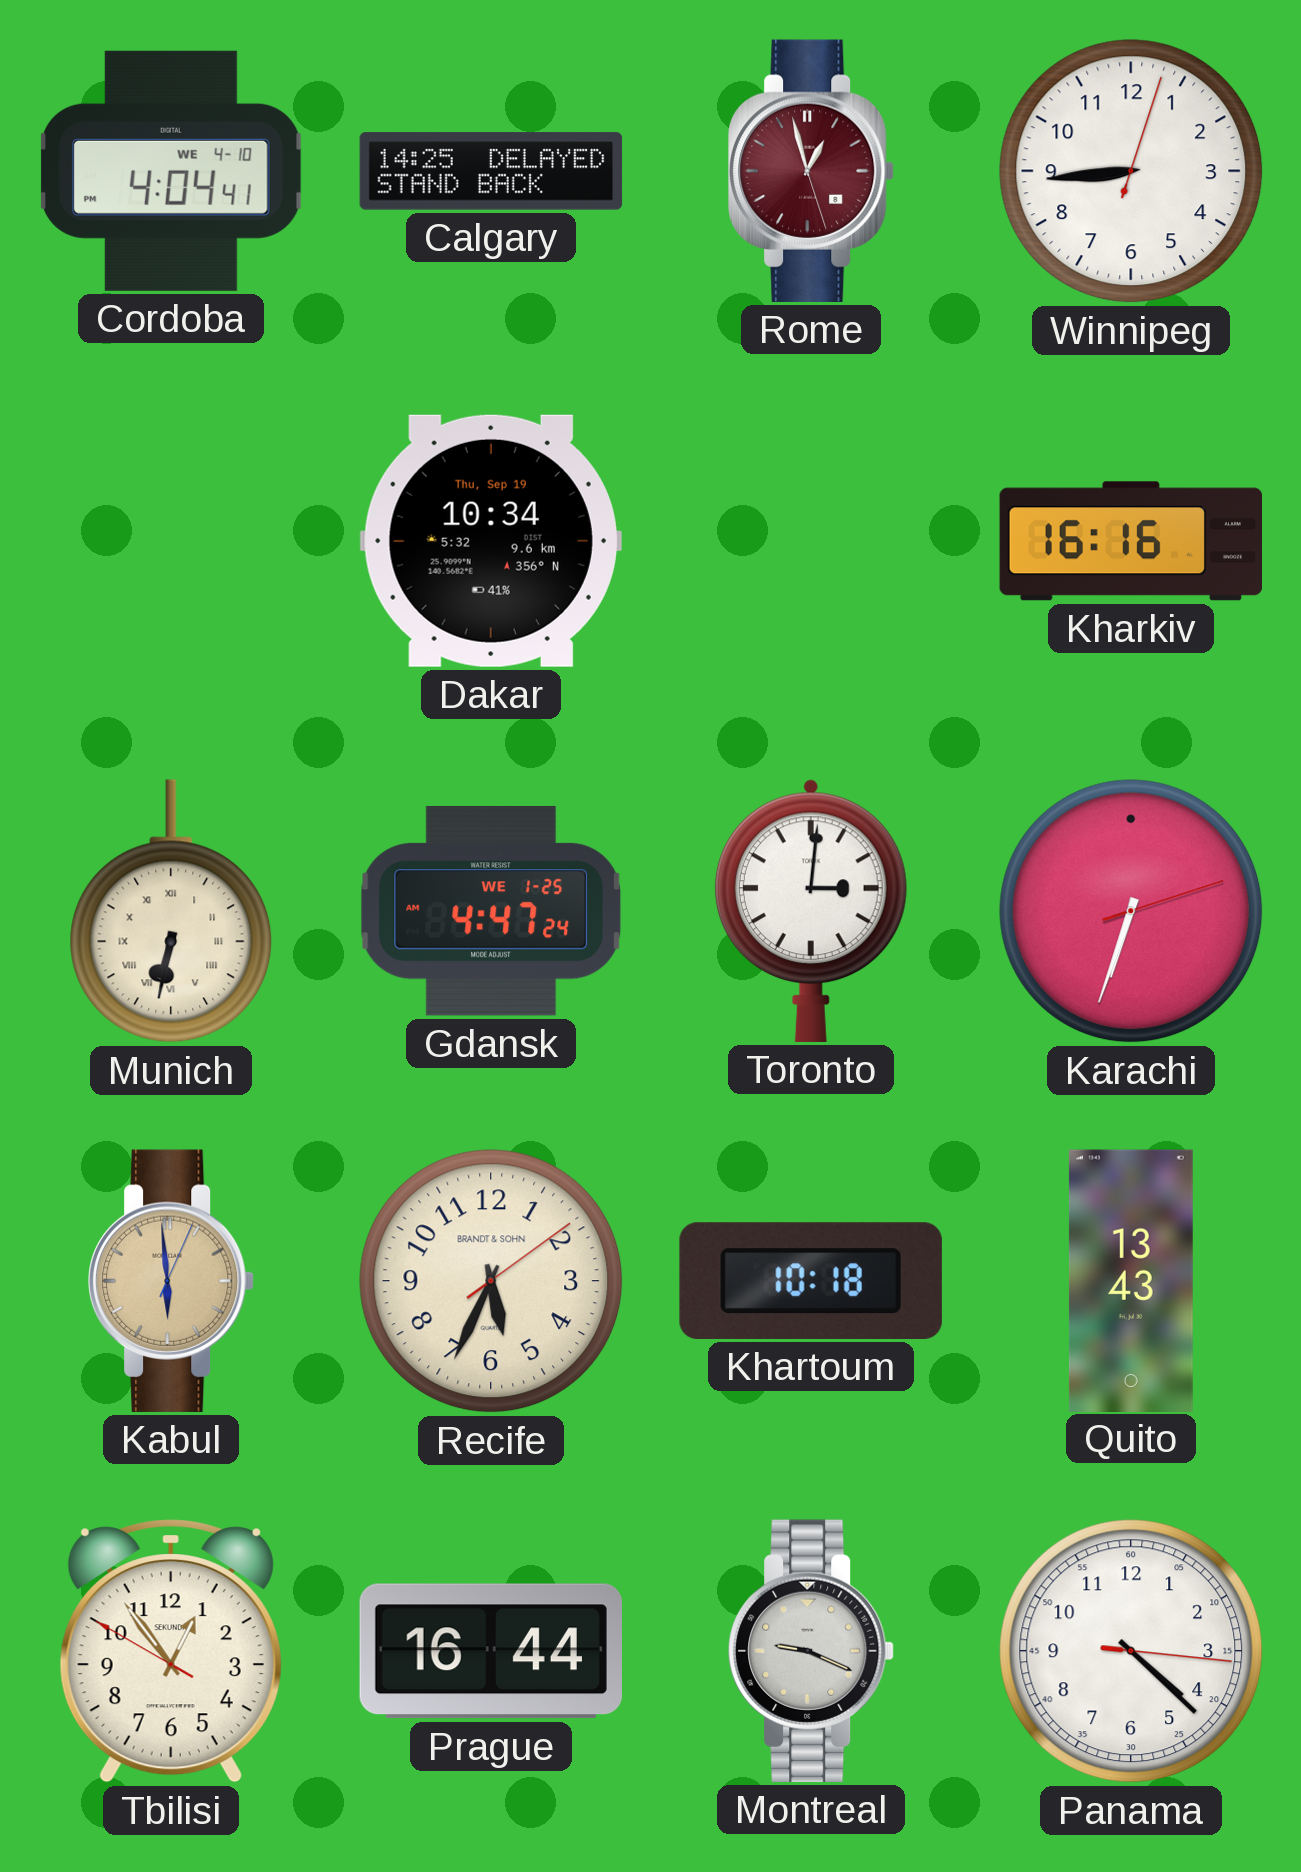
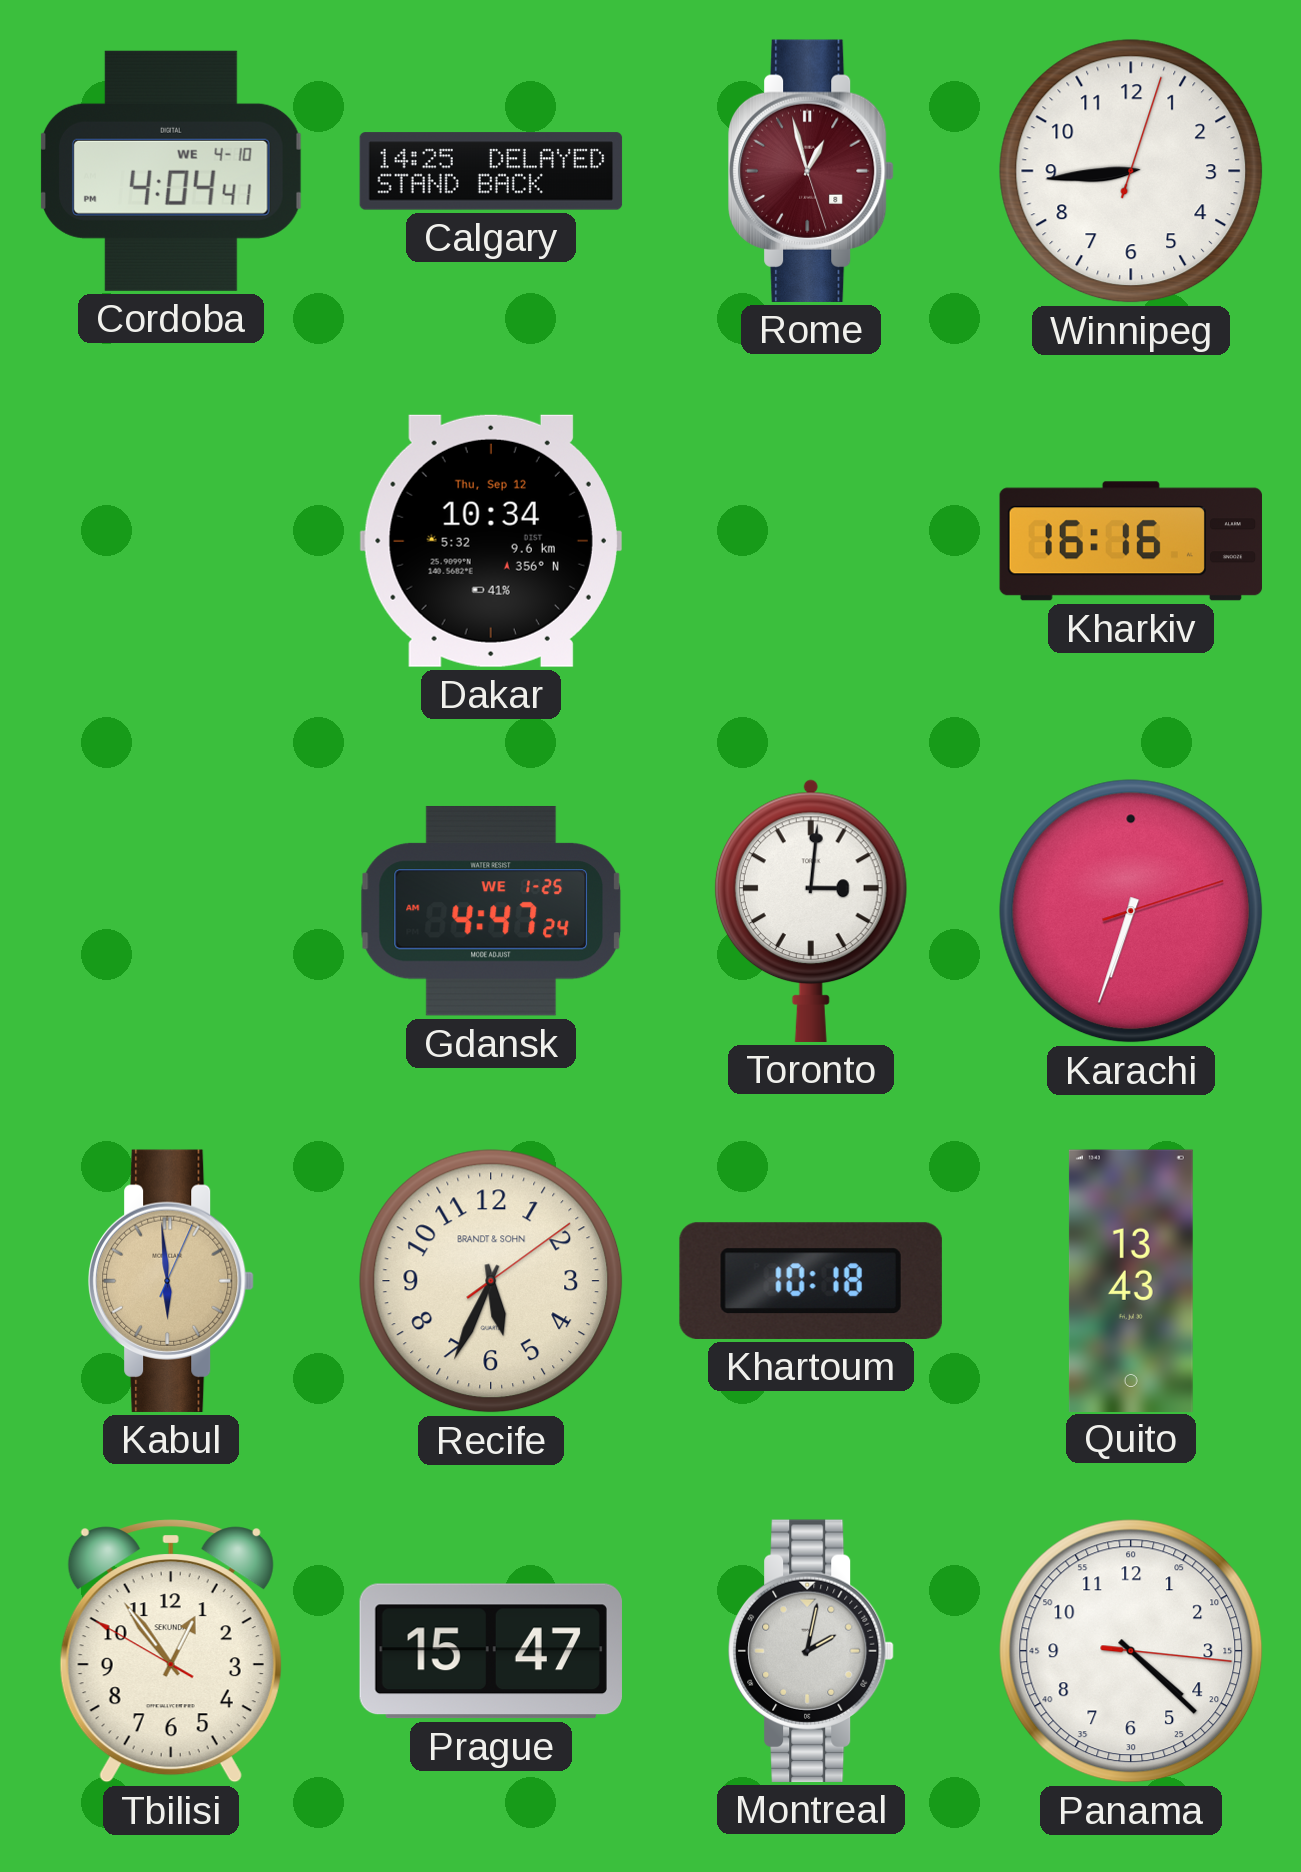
Dakar date: Thu, Sep 19 -> Thu, Sep 12 (491, 541)
Munich: 6:32 -> none (171, 911)
Prague: 16:44 -> 15:47 (491, 1651)
Montreal: 9:19 -> 2:02 (811, 1651)
